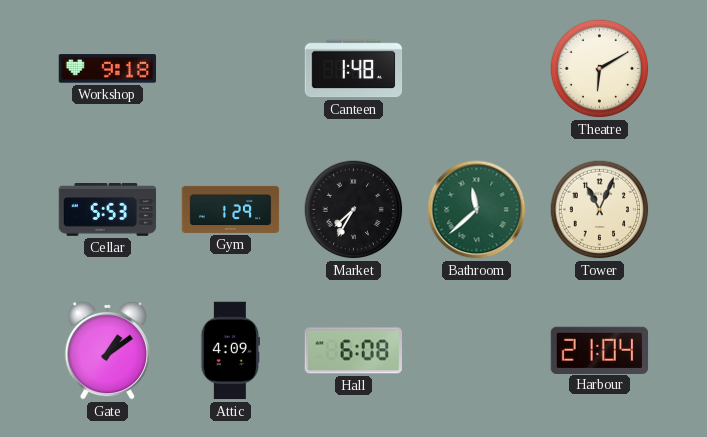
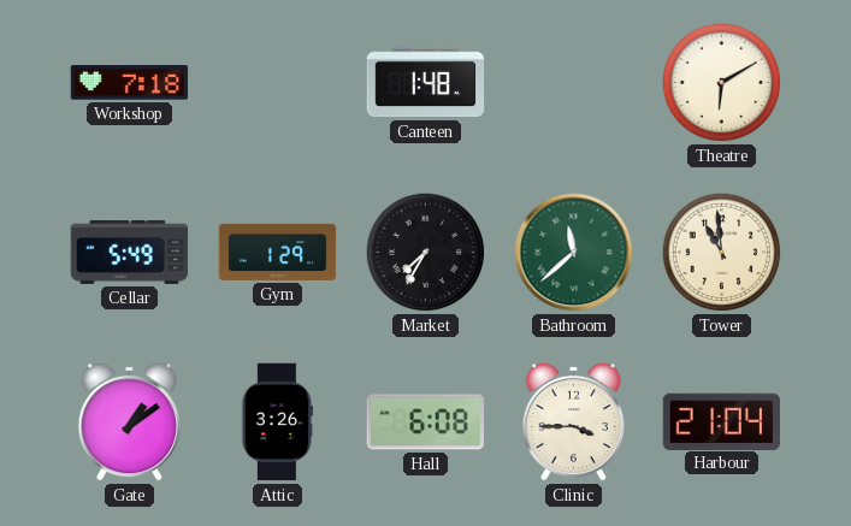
Workshop: 9:18 -> 7:18 (130, 83)
Cellar: 5:53 -> 5:49 (130, 253)
Tower: 11:04 -> 10:59 (722, 253)
Attic: 4:09 -> 3:26 (277, 422)
Clinic: none -> 3:45 (573, 421)
